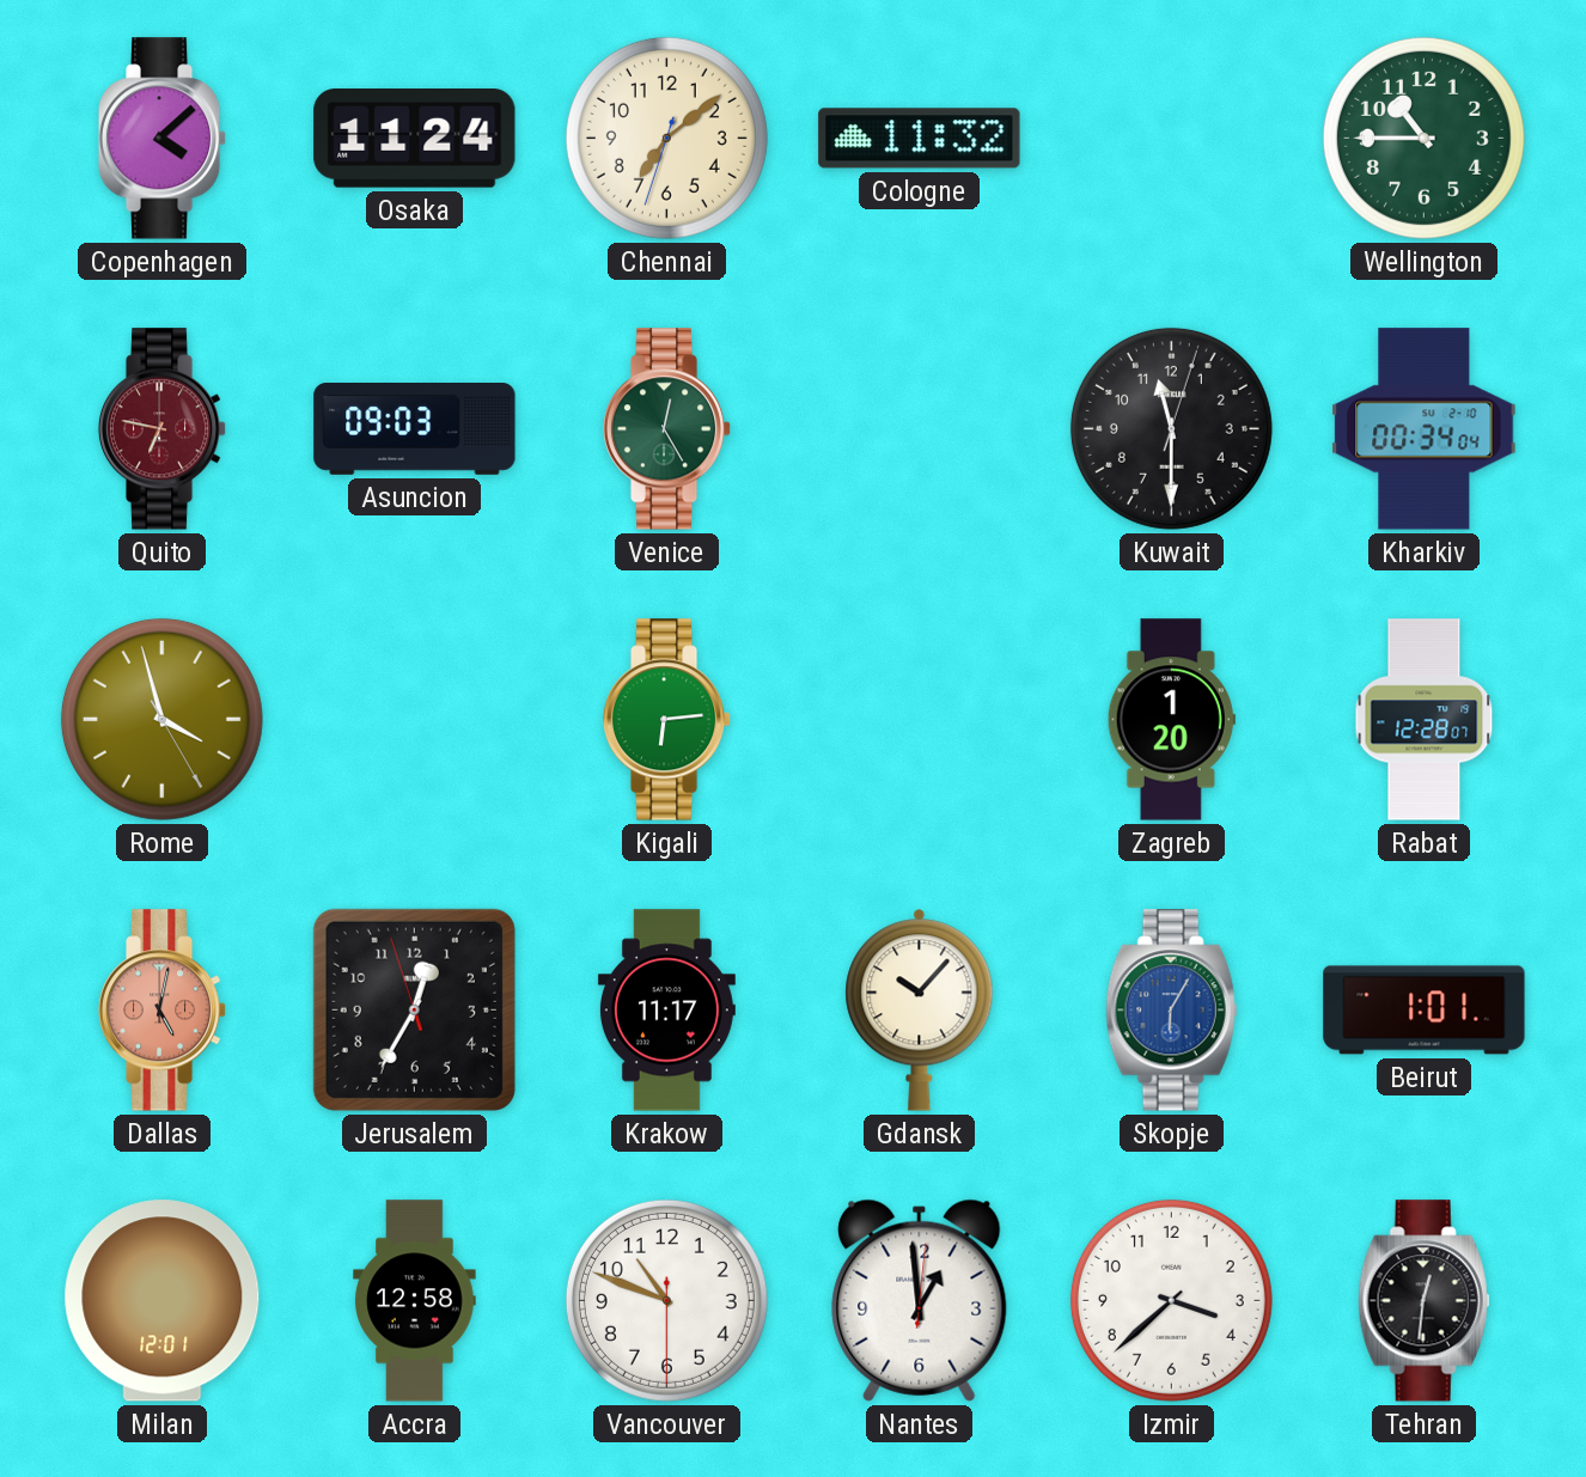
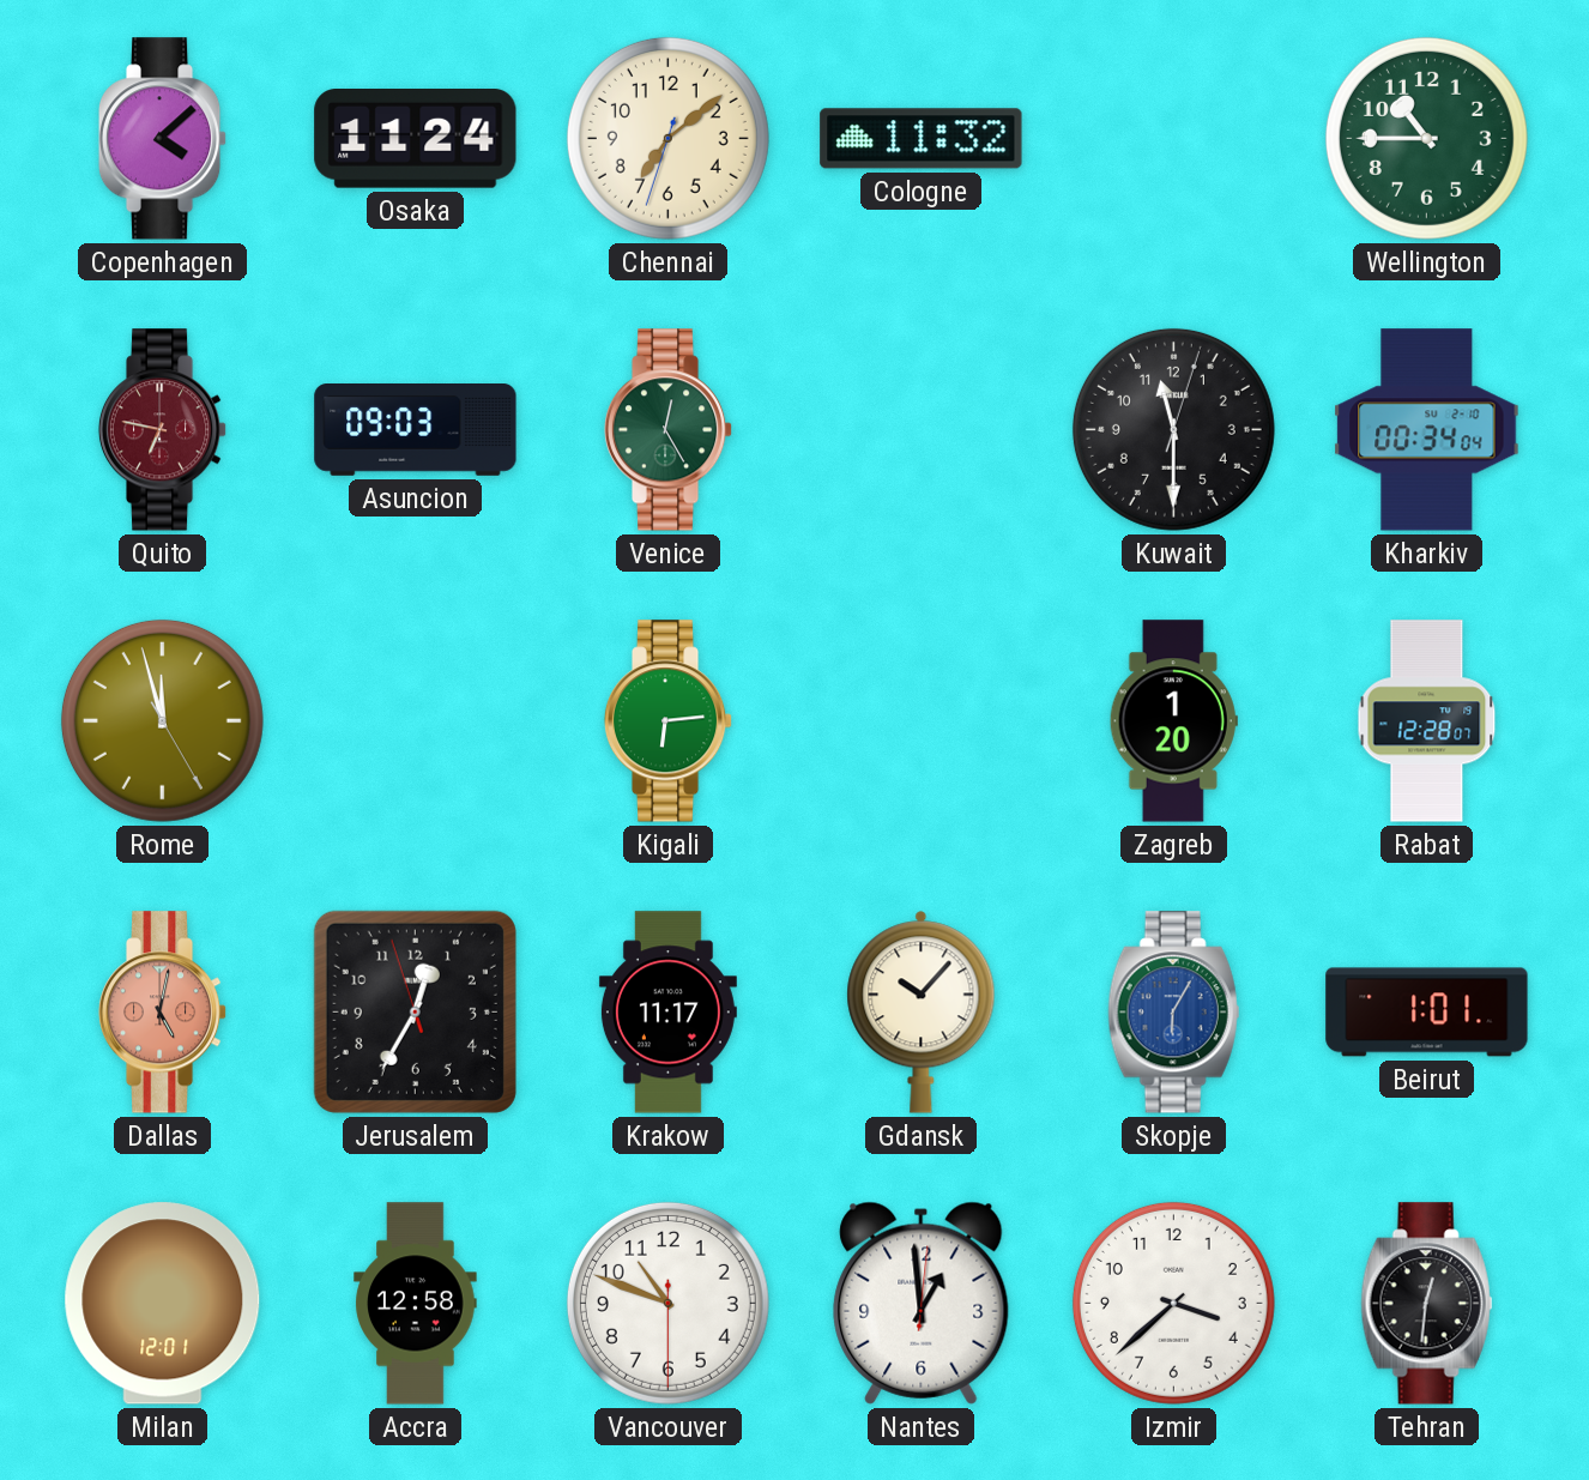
Rome: 3:57 -> 11:57 (162, 720)
